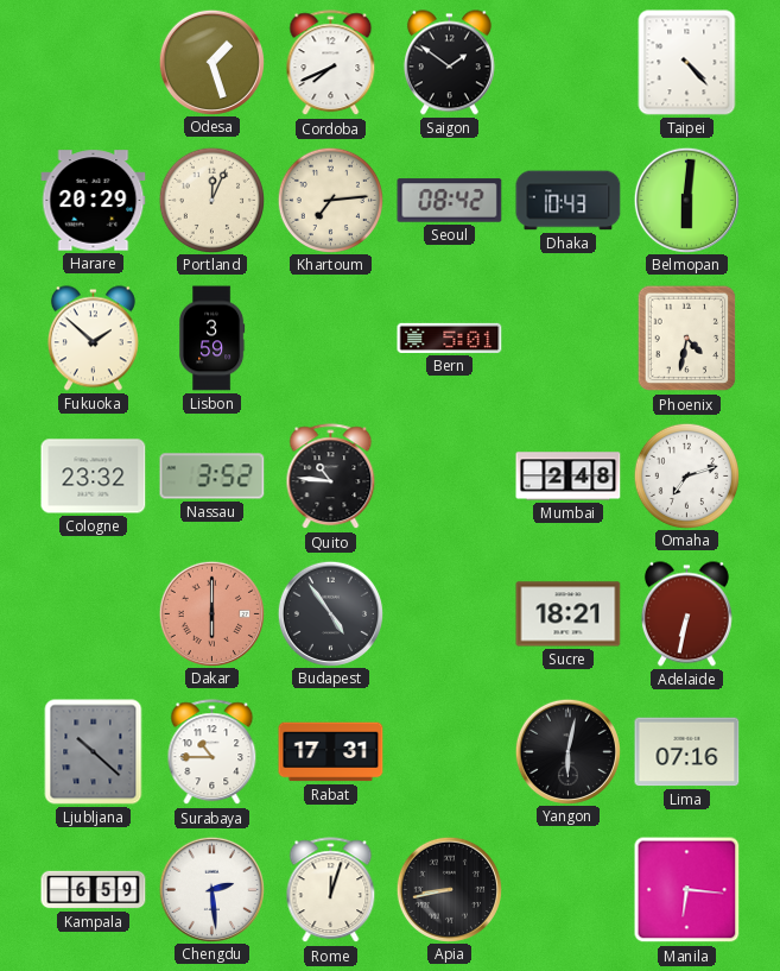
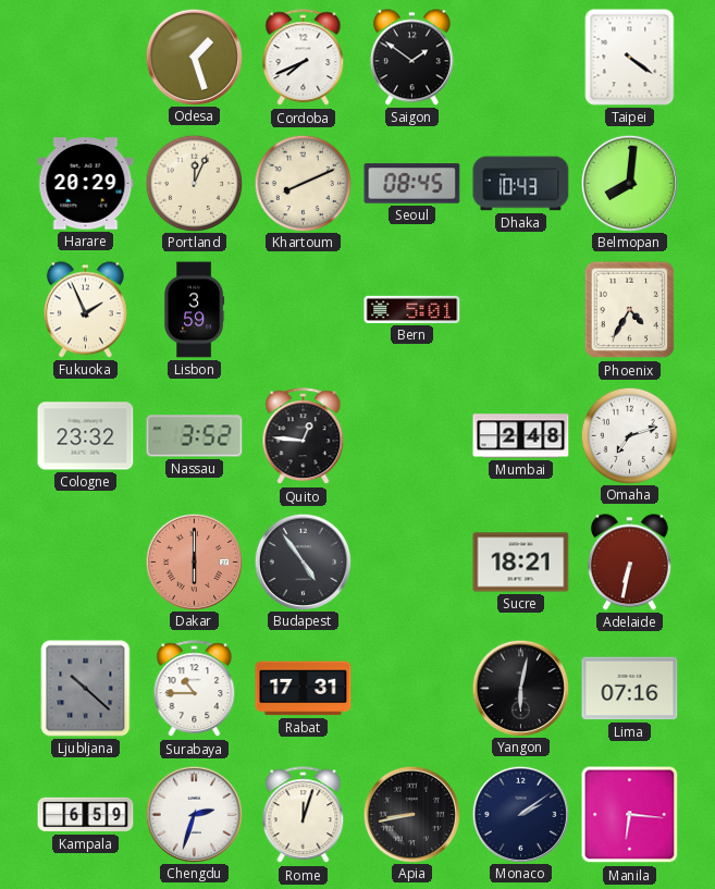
Taipei: 4:23 -> 4:21 (630, 58)
Khartoum: 7:14 -> 8:11 (303, 183)
Seoul: 08:42 -> 08:45 (412, 184)
Belmopan: 6:01 -> 8:01 (629, 183)
Fukuoka: 1:52 -> 1:56 (85, 310)
Phoenix: 4:32 -> 4:35 (630, 310)
Quito: 10:46 -> 12:46 (304, 436)
Chengdu: 2:29 -> 2:33 (194, 814)
Monaco: none -> 2:09 (520, 814)
